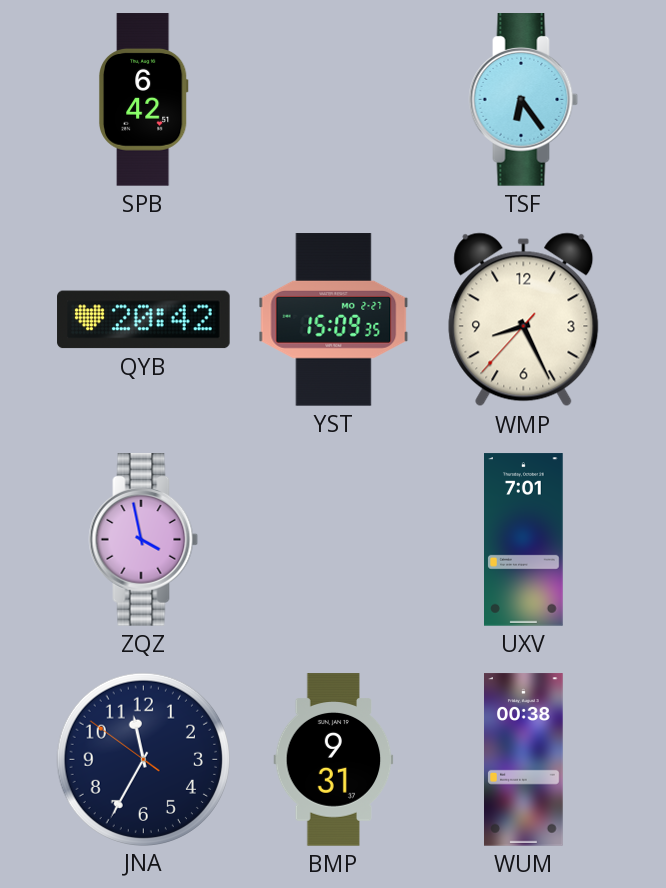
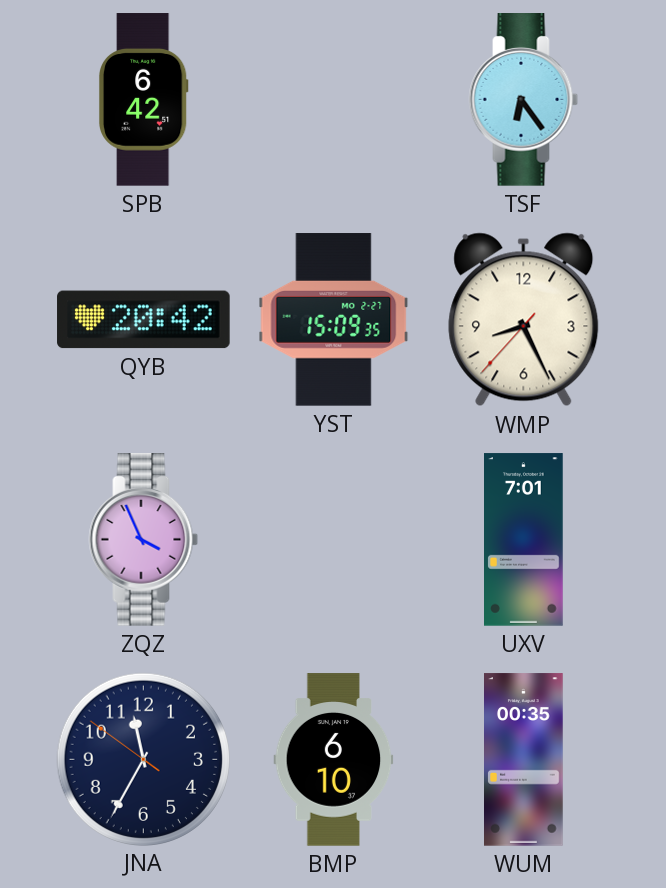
ZQZ: 3:58 -> 3:56 (144, 540)
BMP: 9:31 -> 6:10 (334, 760)
WUM: 00:38 -> 00:35 (524, 760)
